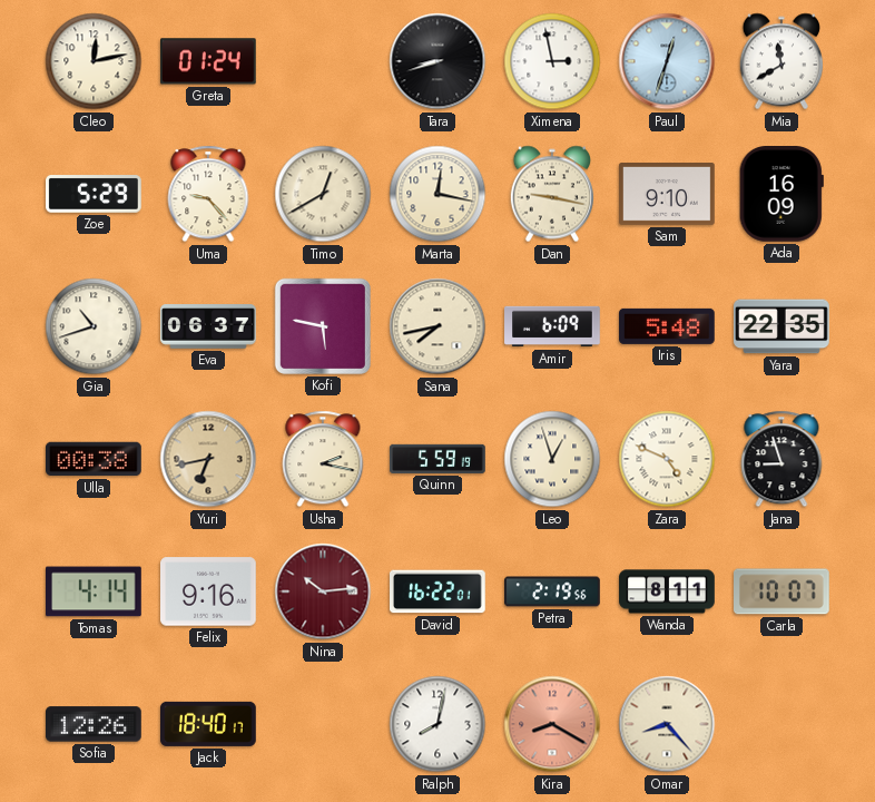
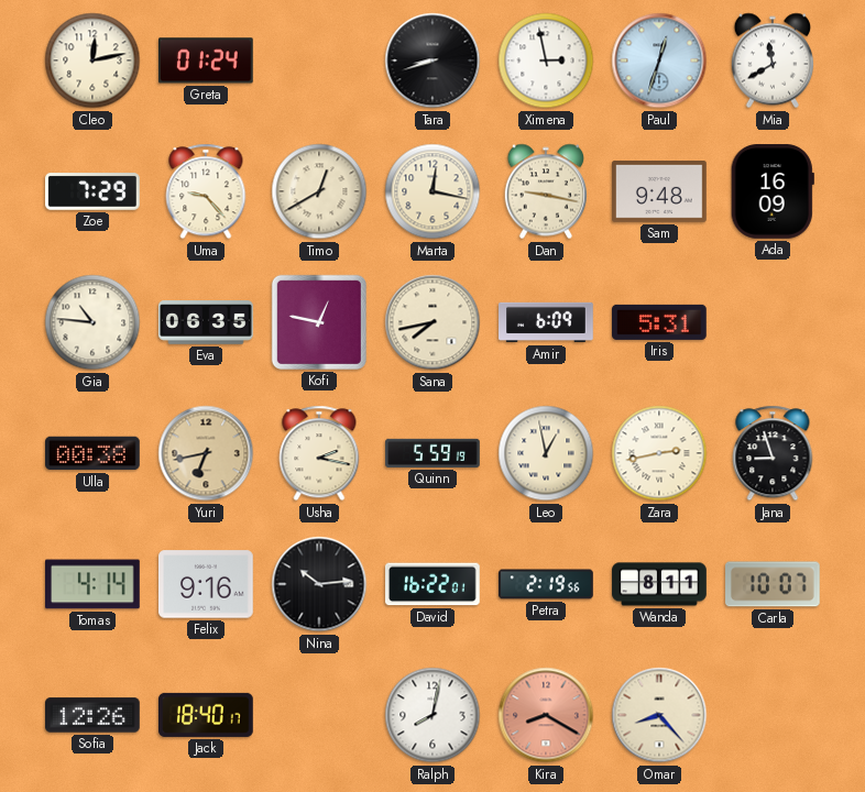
Zoe: 5:29 -> 7:29 (94, 191)
Sam: 9:10 -> 9:48 (659, 193)
Gia: 10:42 -> 10:46 (92, 322)
Eva: 06:37 -> 06:35 (206, 322)
Kofi: 5:47 -> 12:47 (319, 322)
Iris: 5:48 -> 5:31 (660, 322)
Yara: 22:35 -> none (783, 326)
Leo: 12:57 -> 12:58 (546, 453)
Zara: 4:49 -> 2:43 (659, 453)
Nina dial: burgundy -> black (319, 584)
